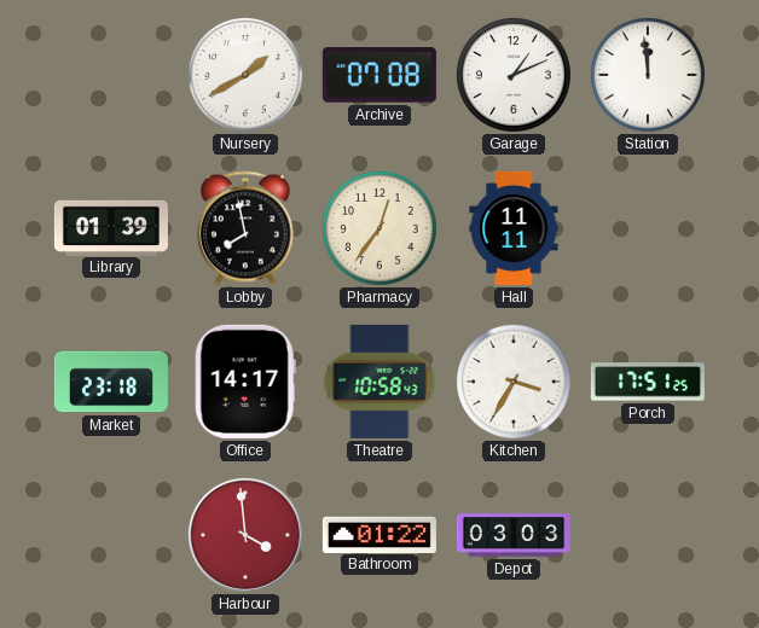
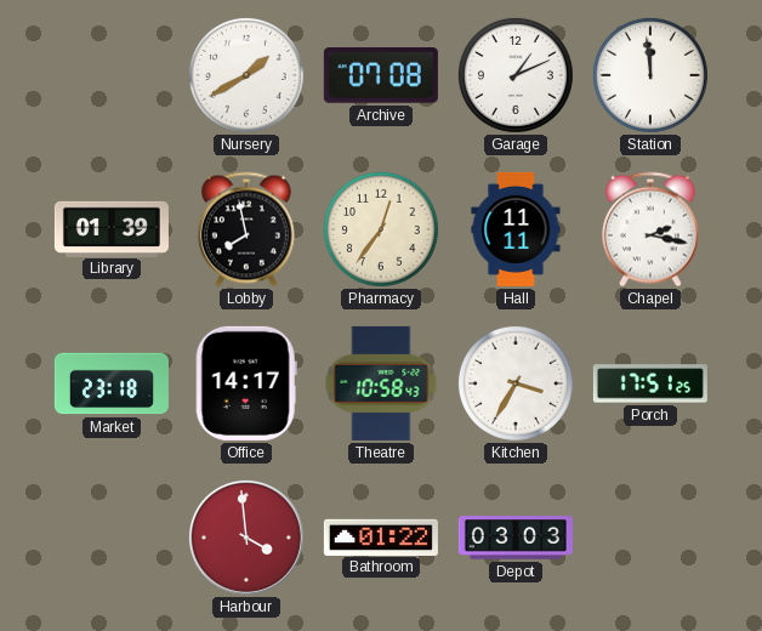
Chapel: none -> 2:17 (650, 229)
